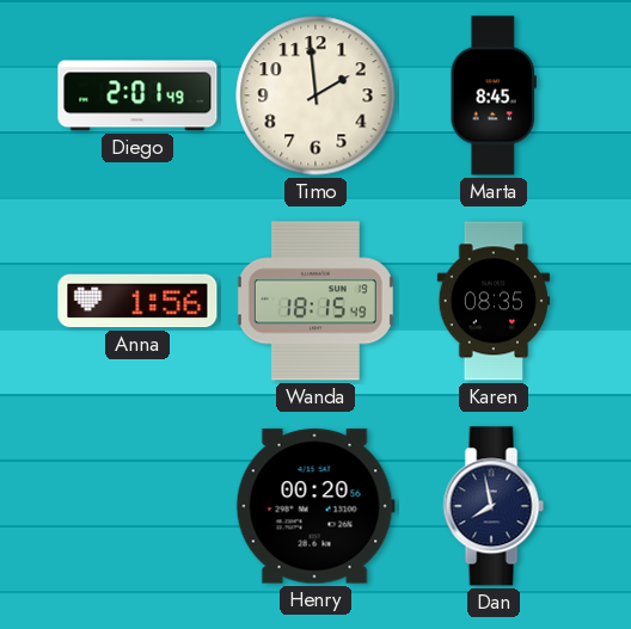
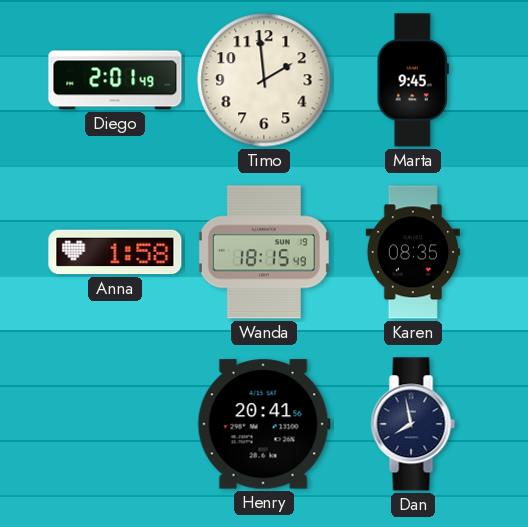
Marta: 8:45 -> 9:45 (413, 80)
Anna: 1:56 -> 1:58 (115, 252)
Henry: 00:20 -> 20:41 (264, 424)
